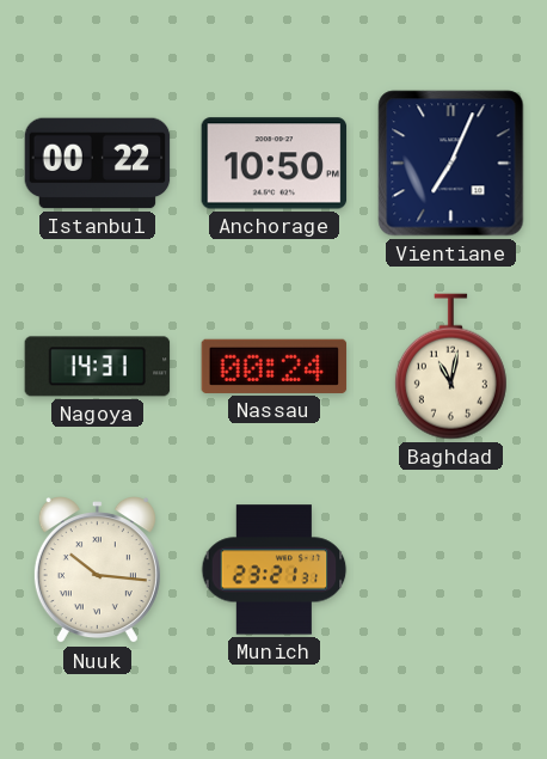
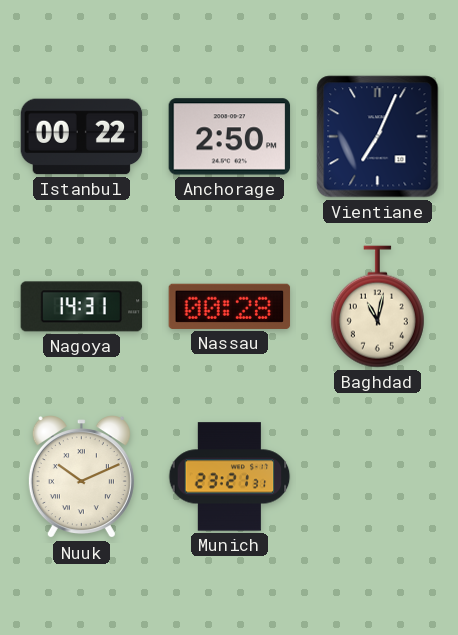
Anchorage: 10:50 -> 2:50 (230, 137)
Nassau: 00:24 -> 00:28 (230, 306)
Nuuk: 10:16 -> 10:11 (81, 477)
